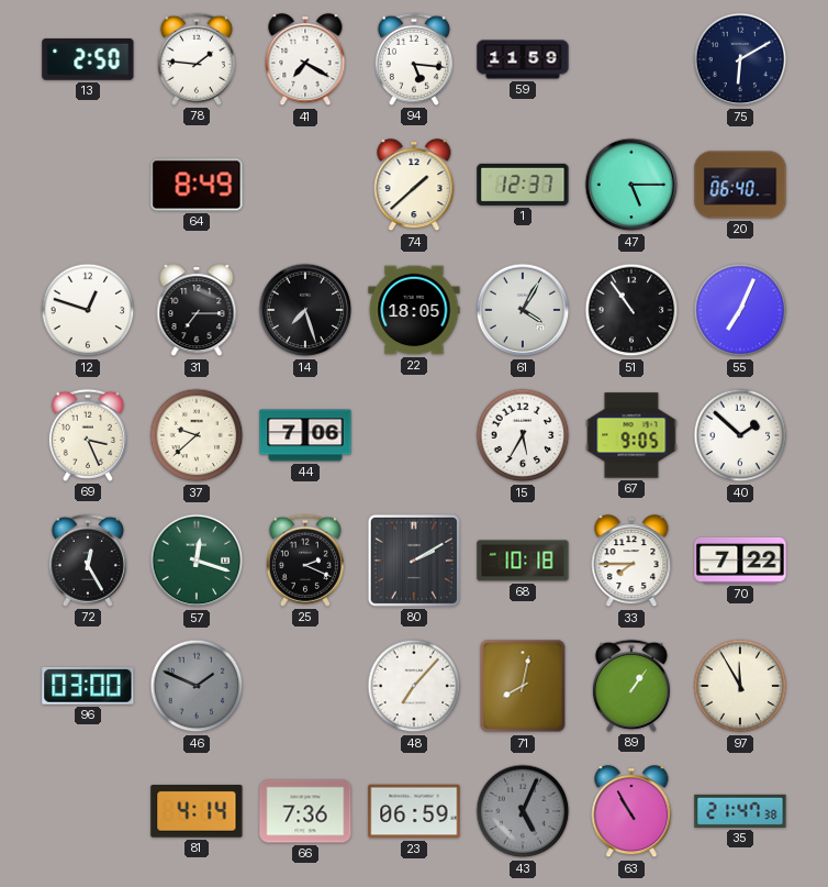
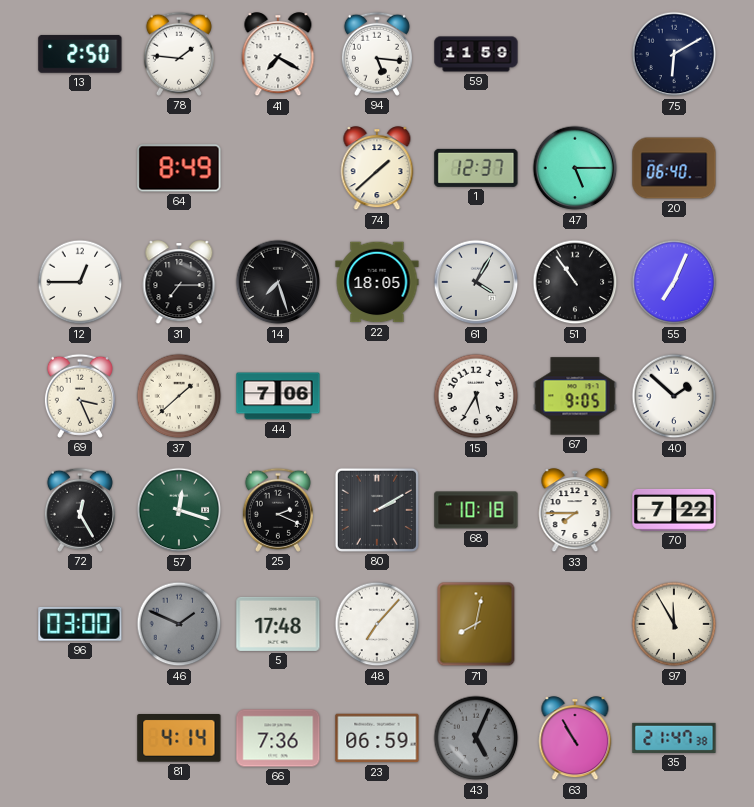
12: 12:48 -> 12:45 (80, 282)
37: 9:38 -> 1:38 (179, 396)
5: none -> 17:48 (278, 624)
89: 1:06 -> none (631, 686)
